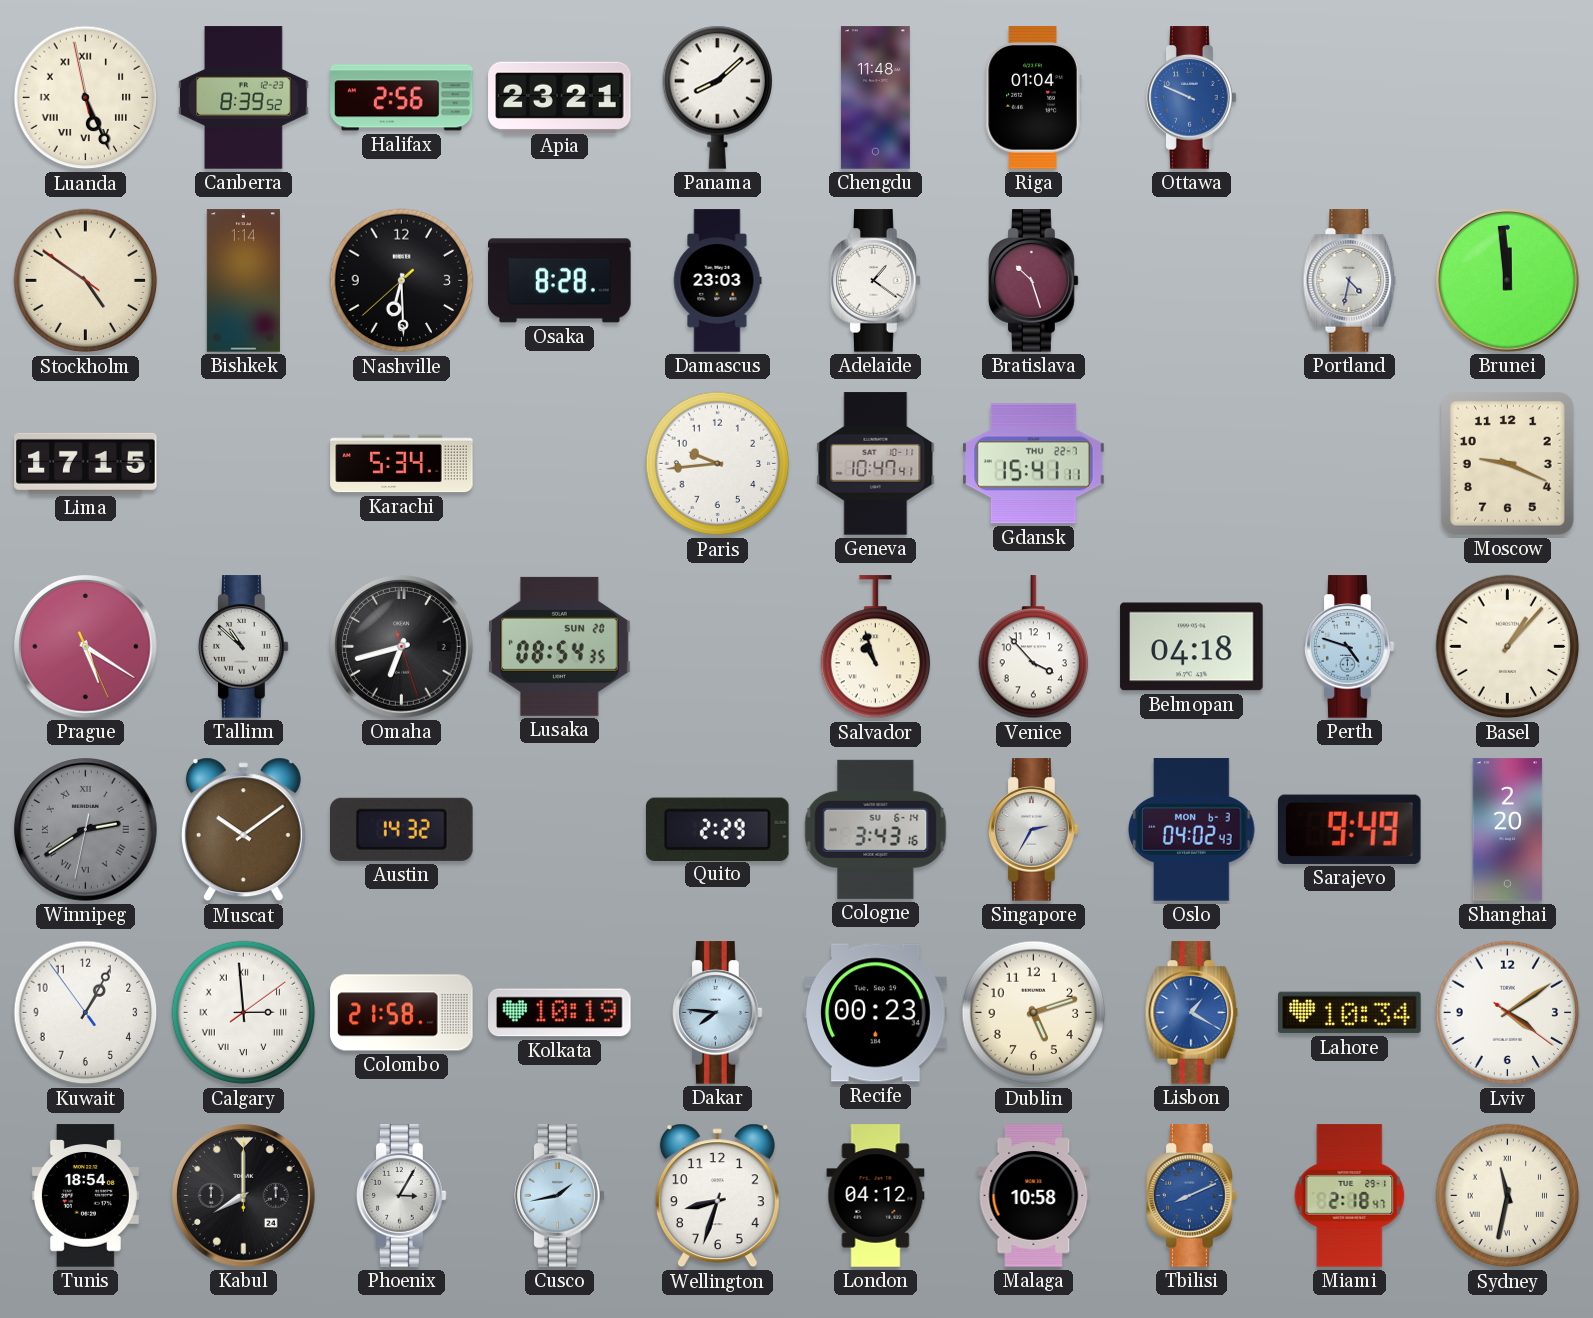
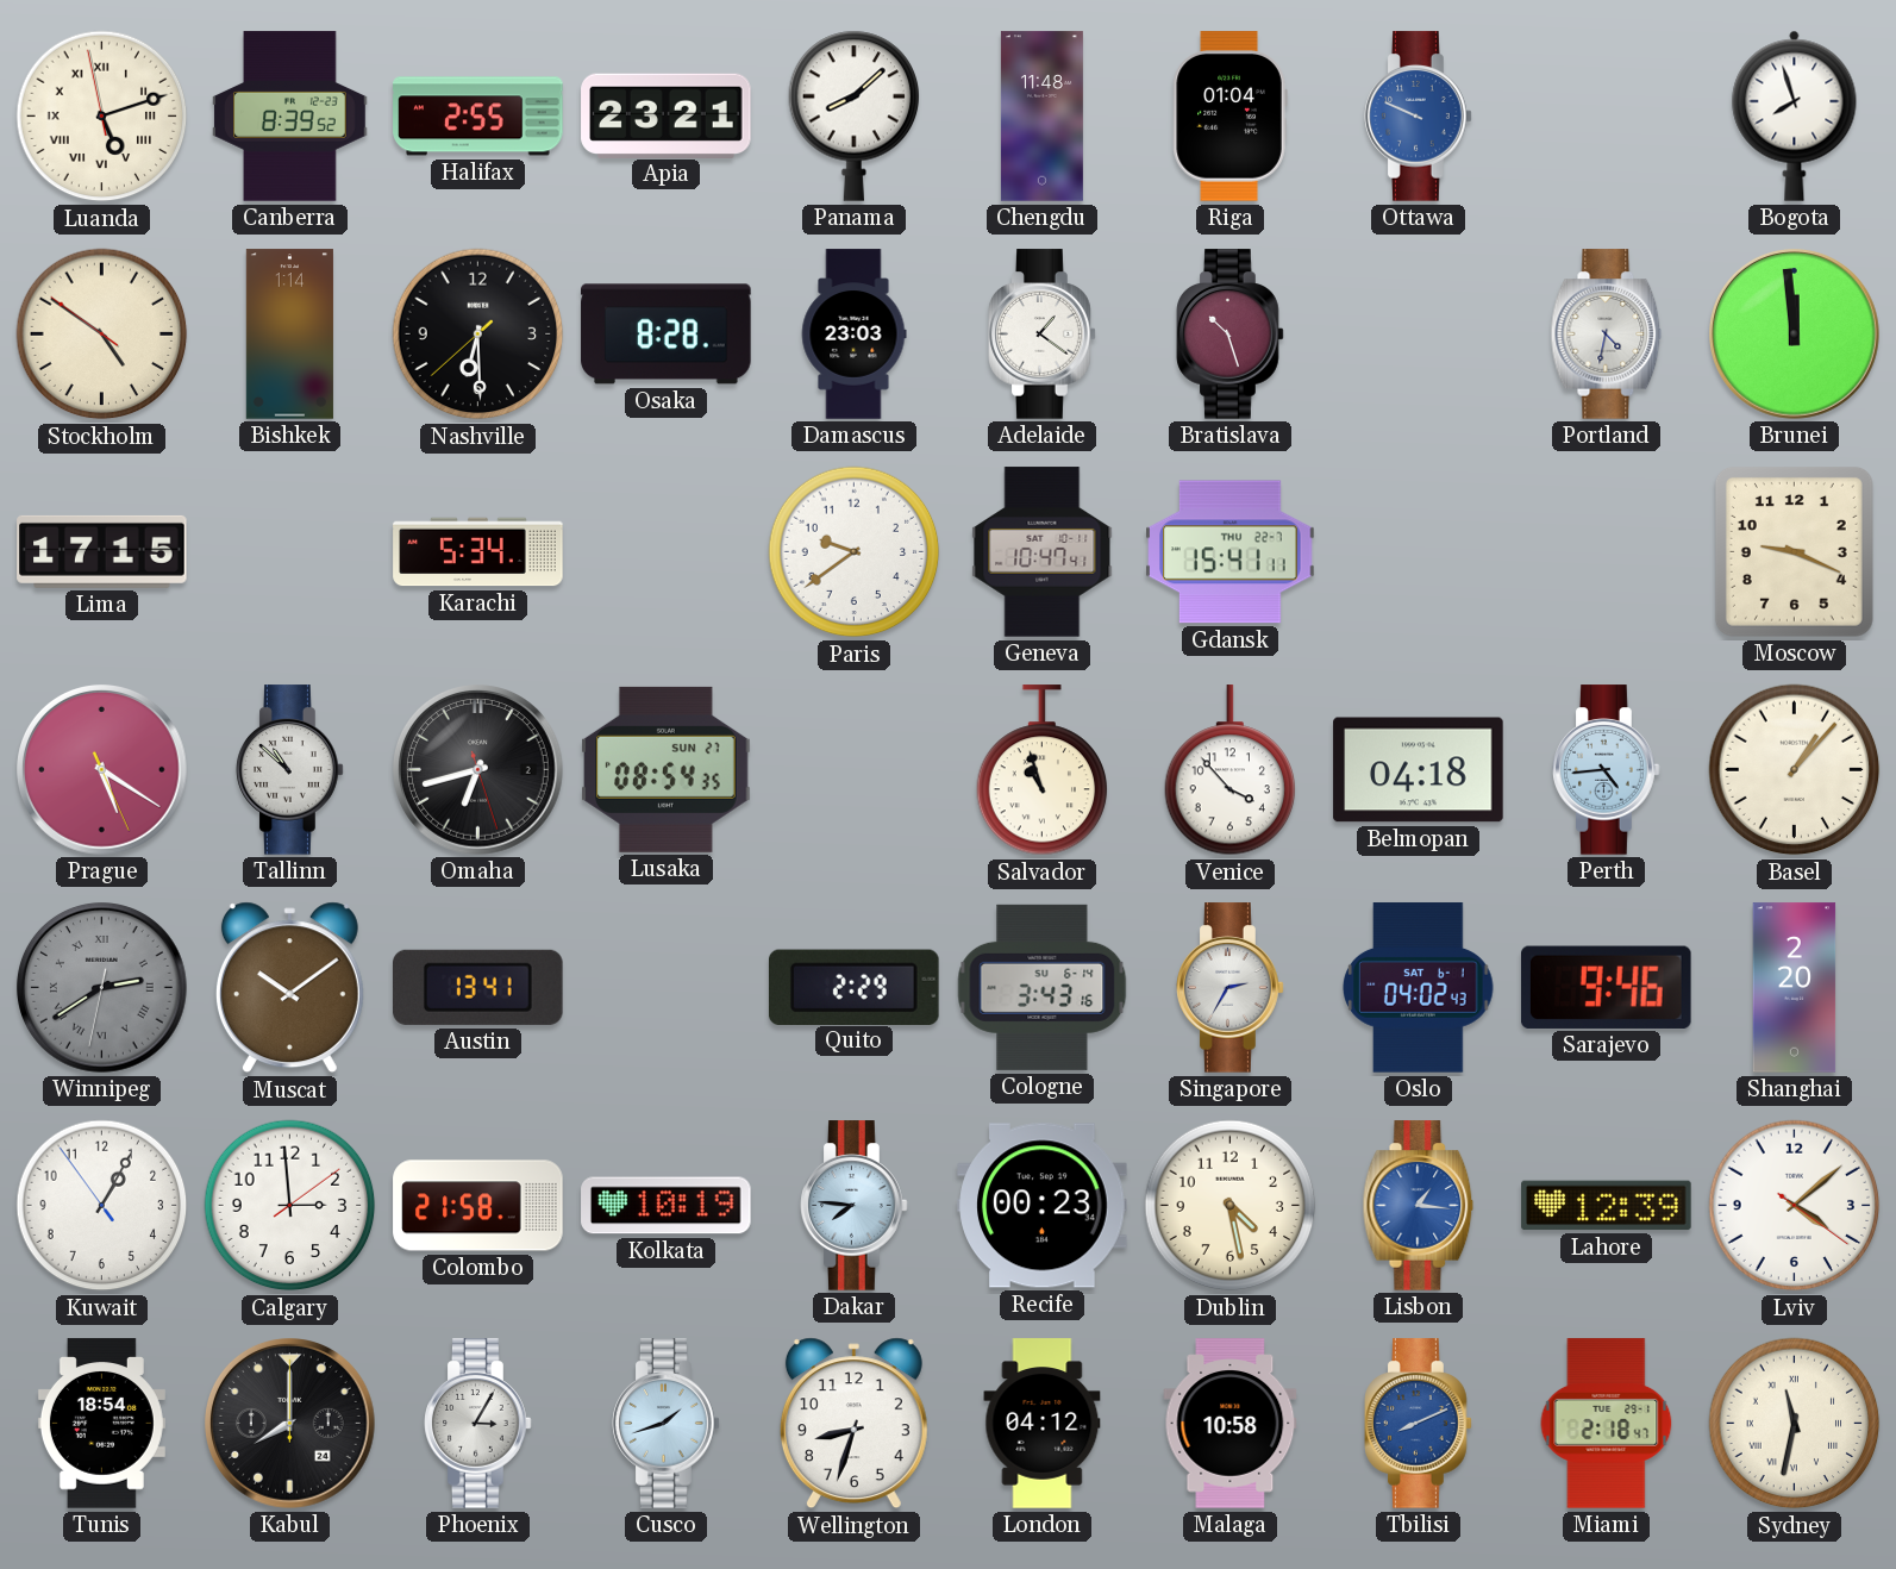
Luanda: 5:25 -> 5:11 (102, 117)
Halifax: 2:56 -> 2:55 (478, 117)
Bogota: none -> 7:57 (1795, 115)
Paris: 9:44 -> 9:39 (855, 552)
Lusaka date: SUN 20 -> SUN 27 (667, 769)
Perth: 4:48 -> 4:44 (1607, 770)
Austin: 14:32 -> 13:41 (478, 987)
Oslo date: MON 6-3 -> SAT 6-1 (1419, 988)
Sarajevo: 9:49 -> 9:46 (1606, 987)
Calgary numerals: Roman -> Arabic (290, 1206)
Dublin: 5:12 -> 4:28 (1231, 1206)
Lisbon: 1:20 -> 1:16 (1419, 1206)
Lahore: 10:34 -> 12:39 (1607, 1206)
Lviv: 4:09 -> 4:08 (1795, 1206)
Cusco: 1:43 -> 1:42 (667, 1424)
